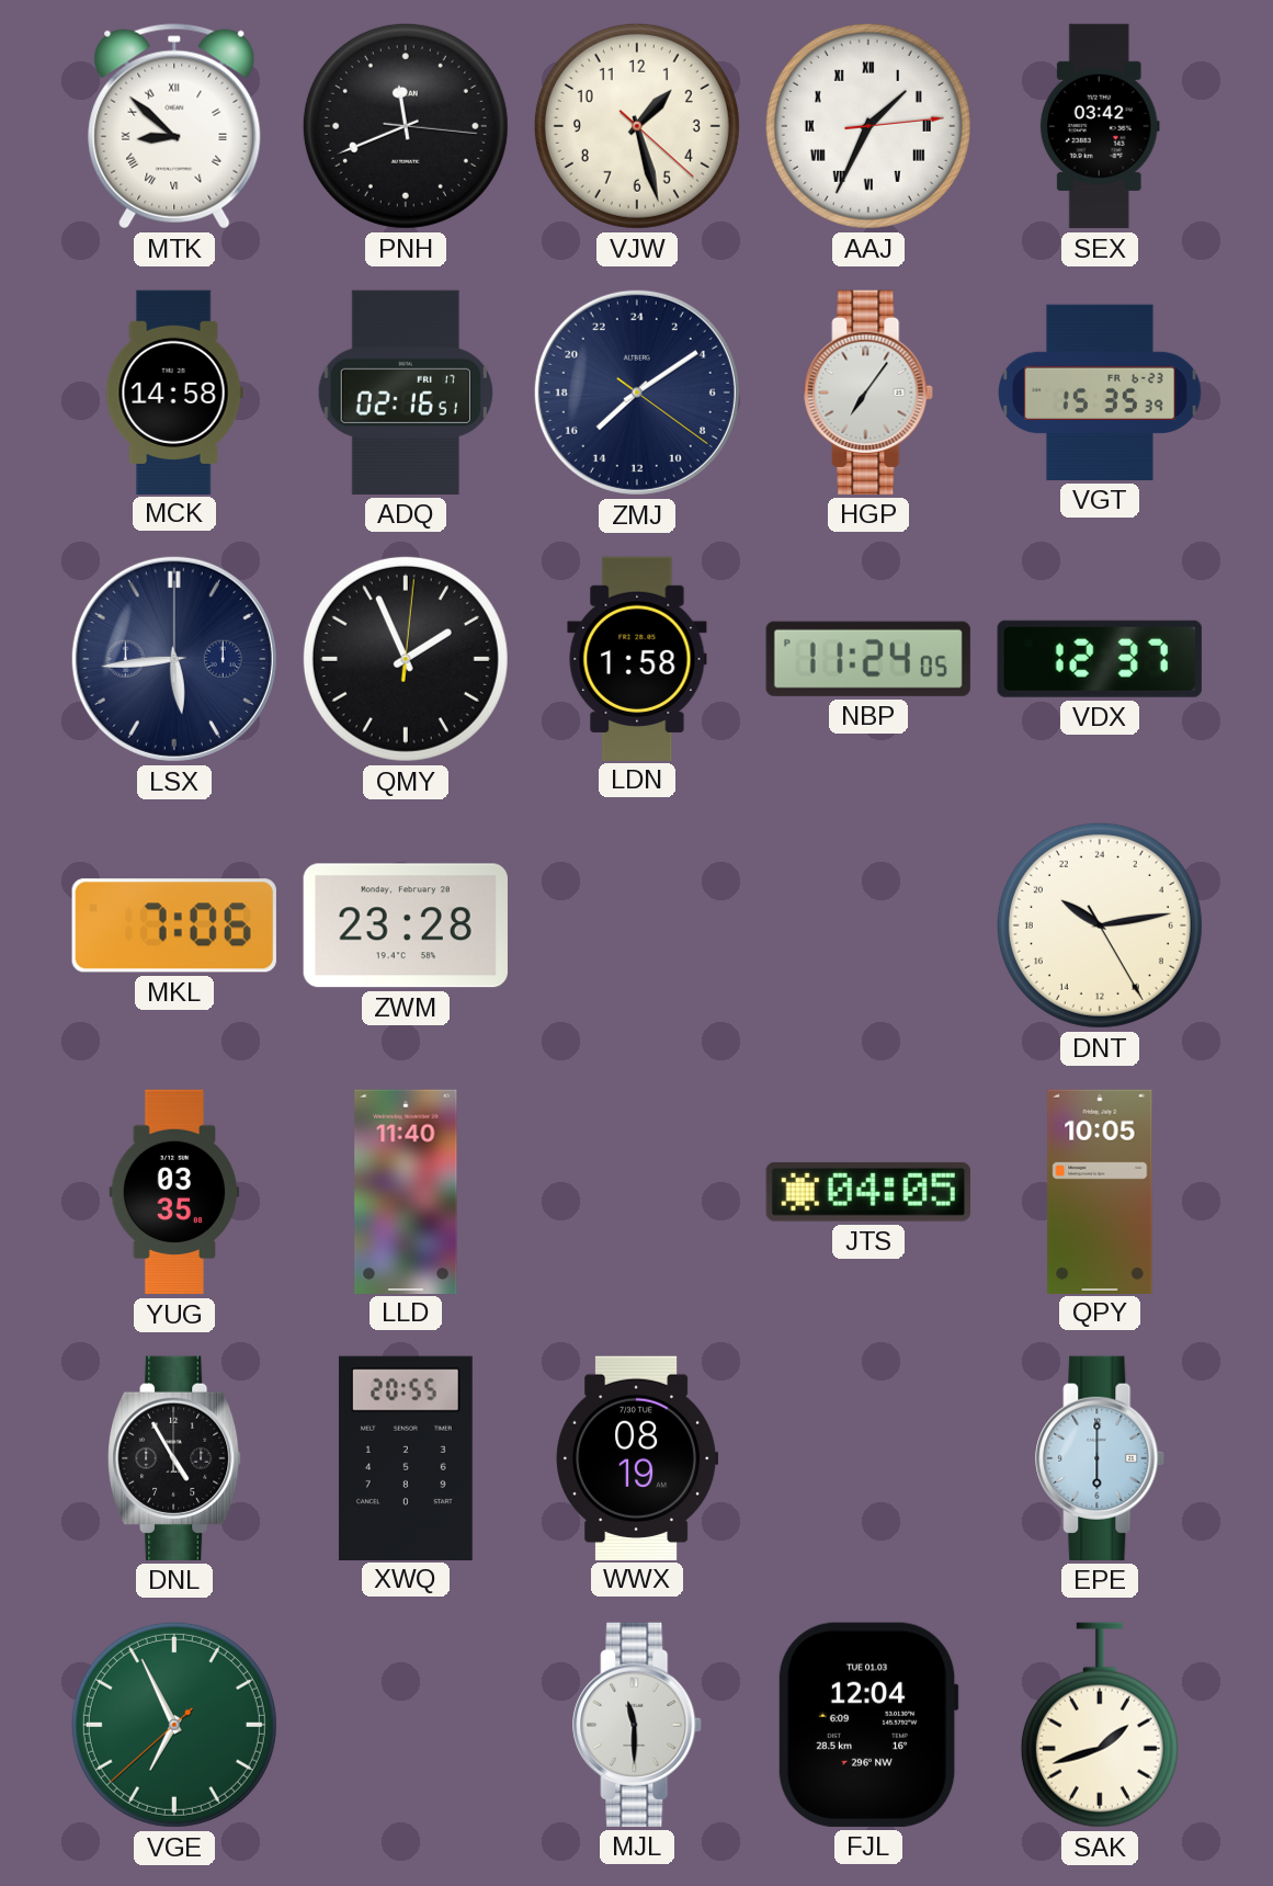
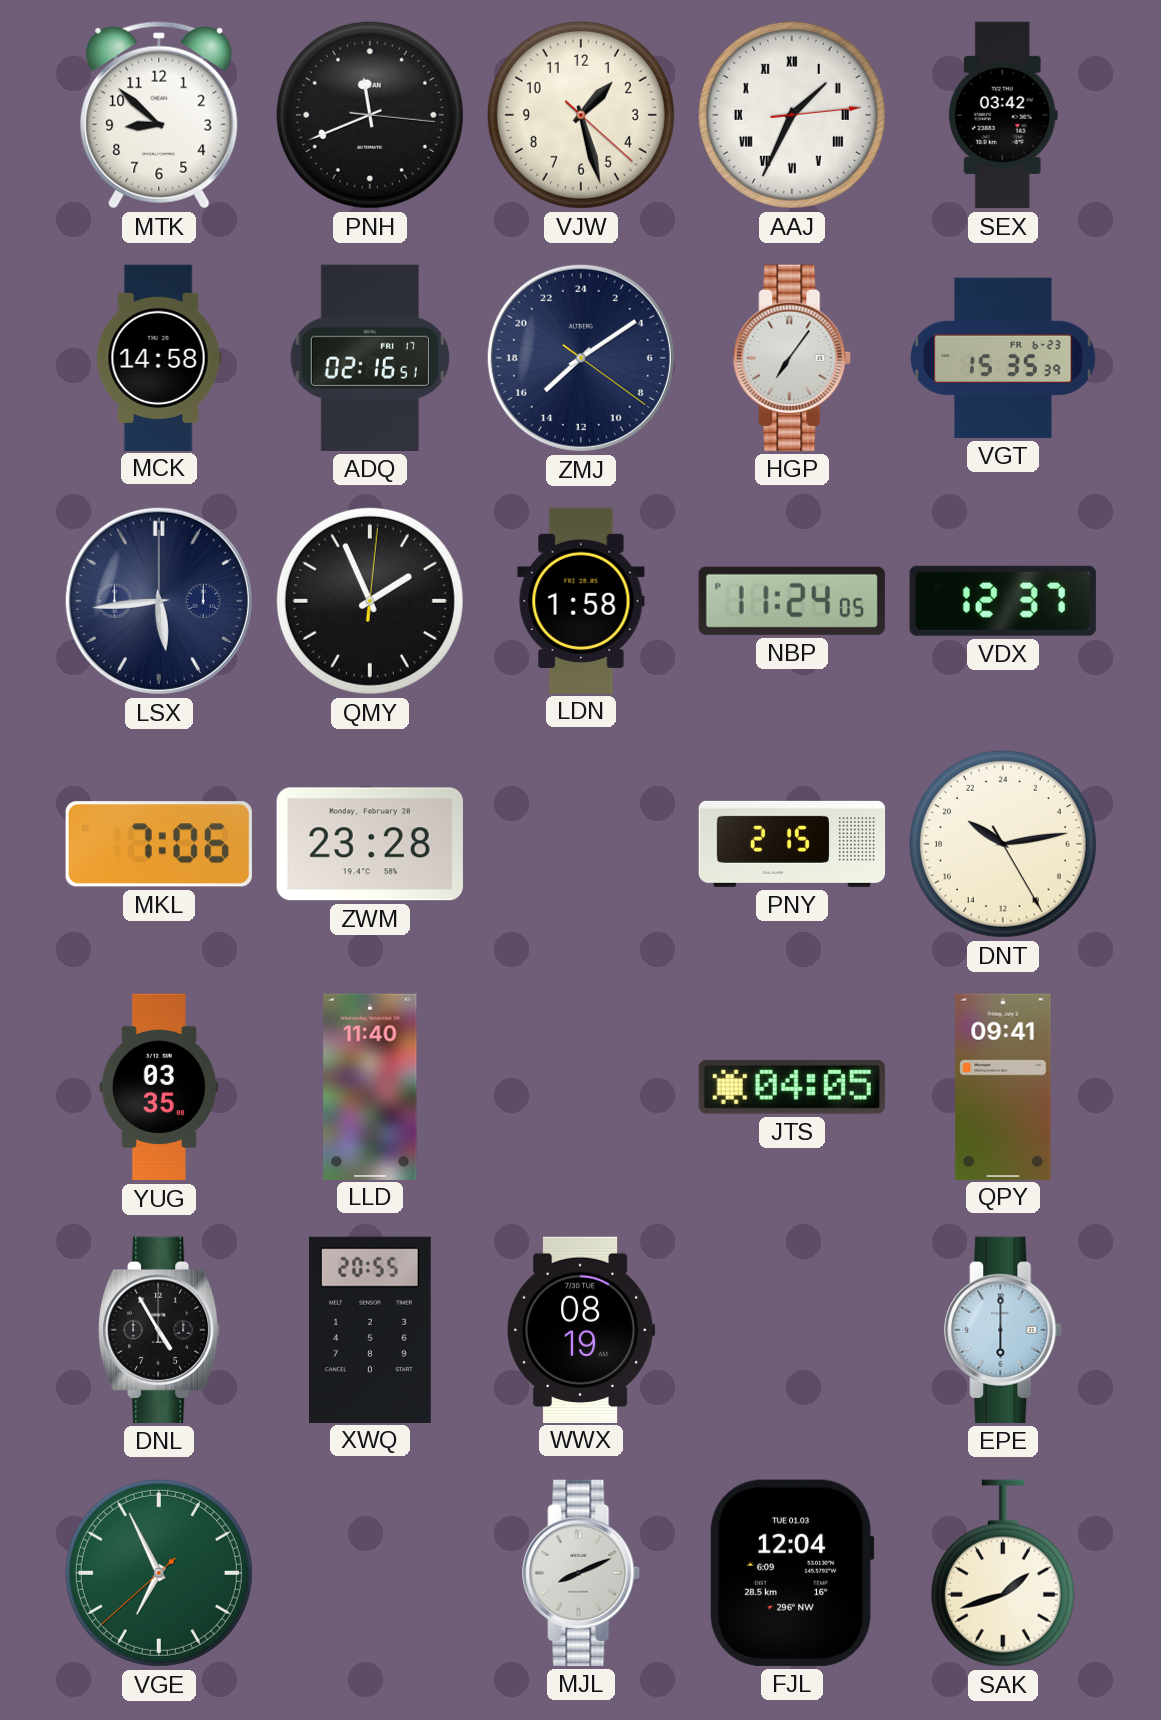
MTK numerals: Roman -> Arabic (159, 115)
PNY: none -> 2:15 (792, 844)
QPY: 10:05 -> 09:41 (1003, 1086)
MJL: 11:30 -> 8:11 (582, 1573)
